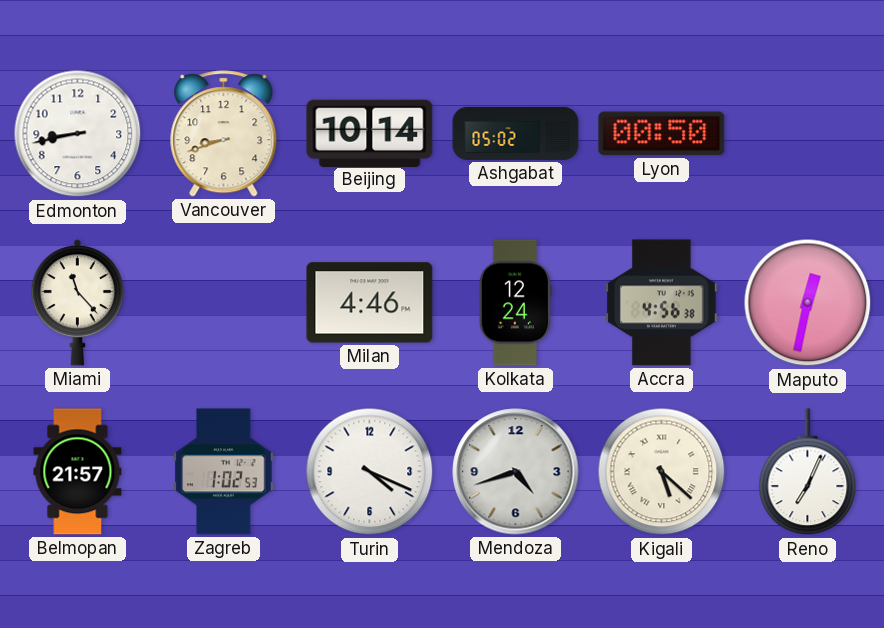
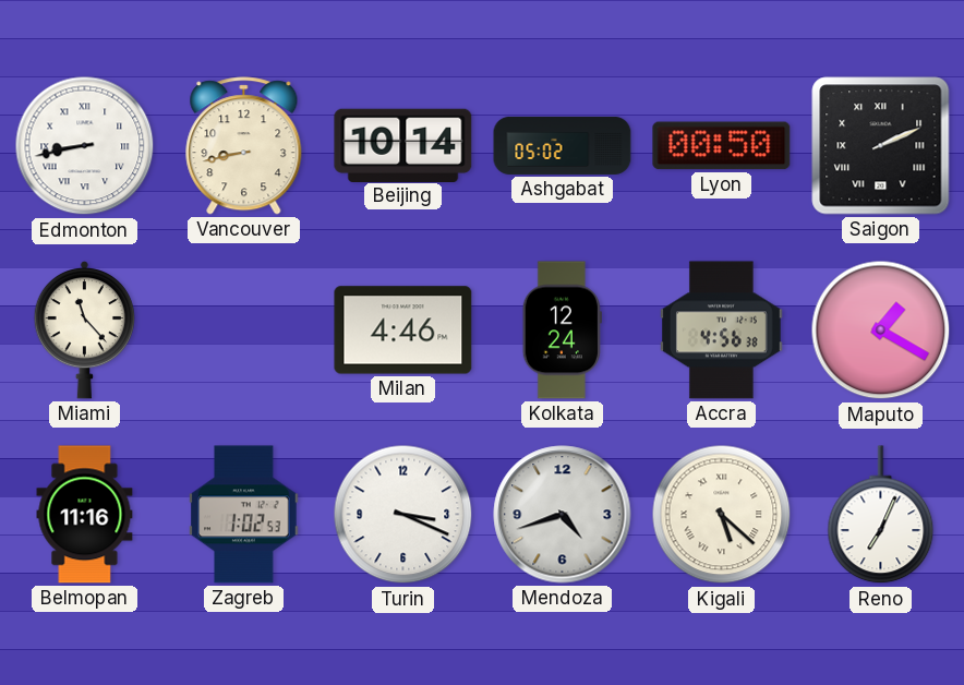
Edmonton numerals: Arabic -> Roman (85, 146)
Vancouver: 8:42 -> 8:43 (244, 146)
Saigon: none -> 2:11 (881, 146)
Maputo: 12:32 -> 1:20 (881, 331)
Belmopan: 21:57 -> 11:16 (85, 515)
Turin: 4:19 -> 3:19 (403, 515)
